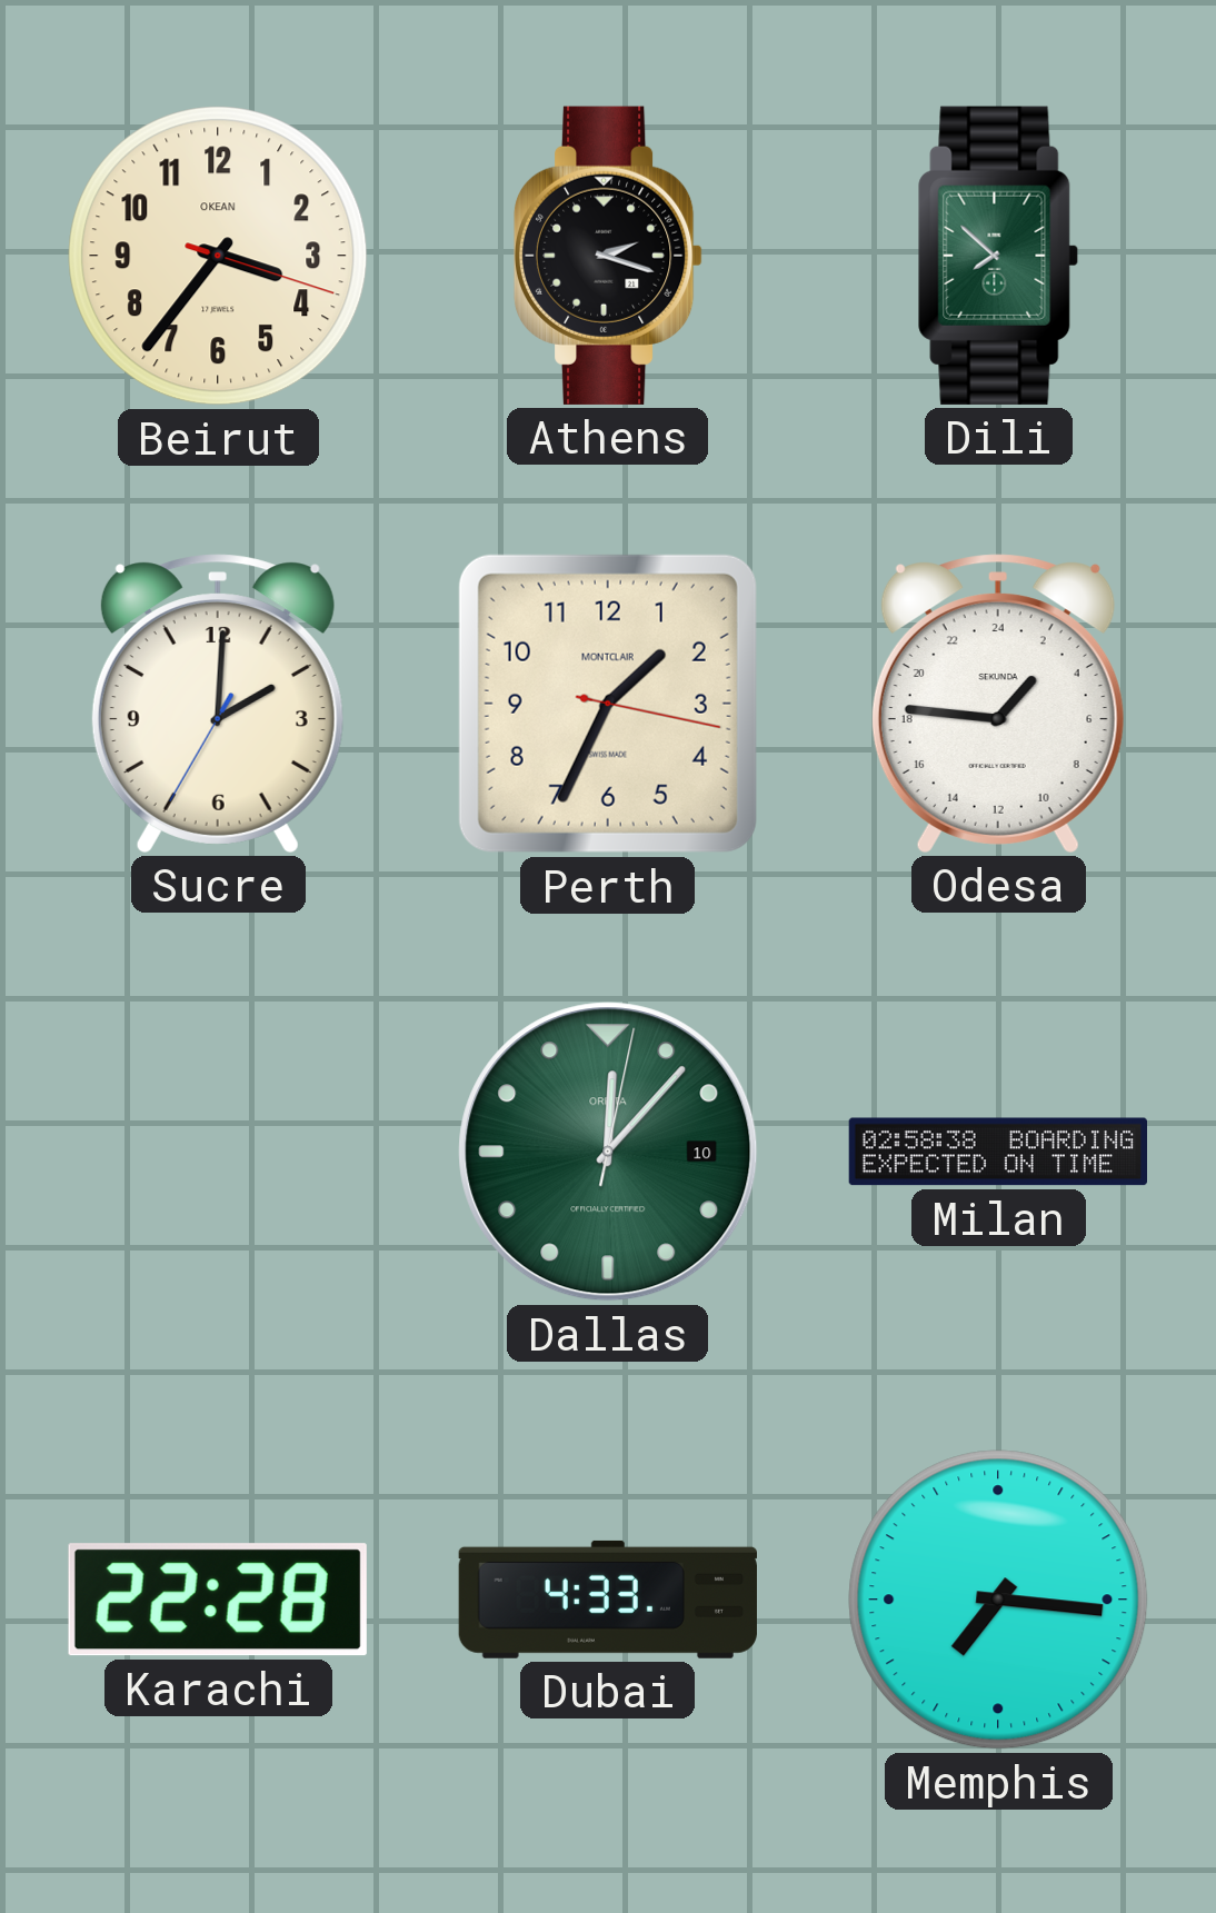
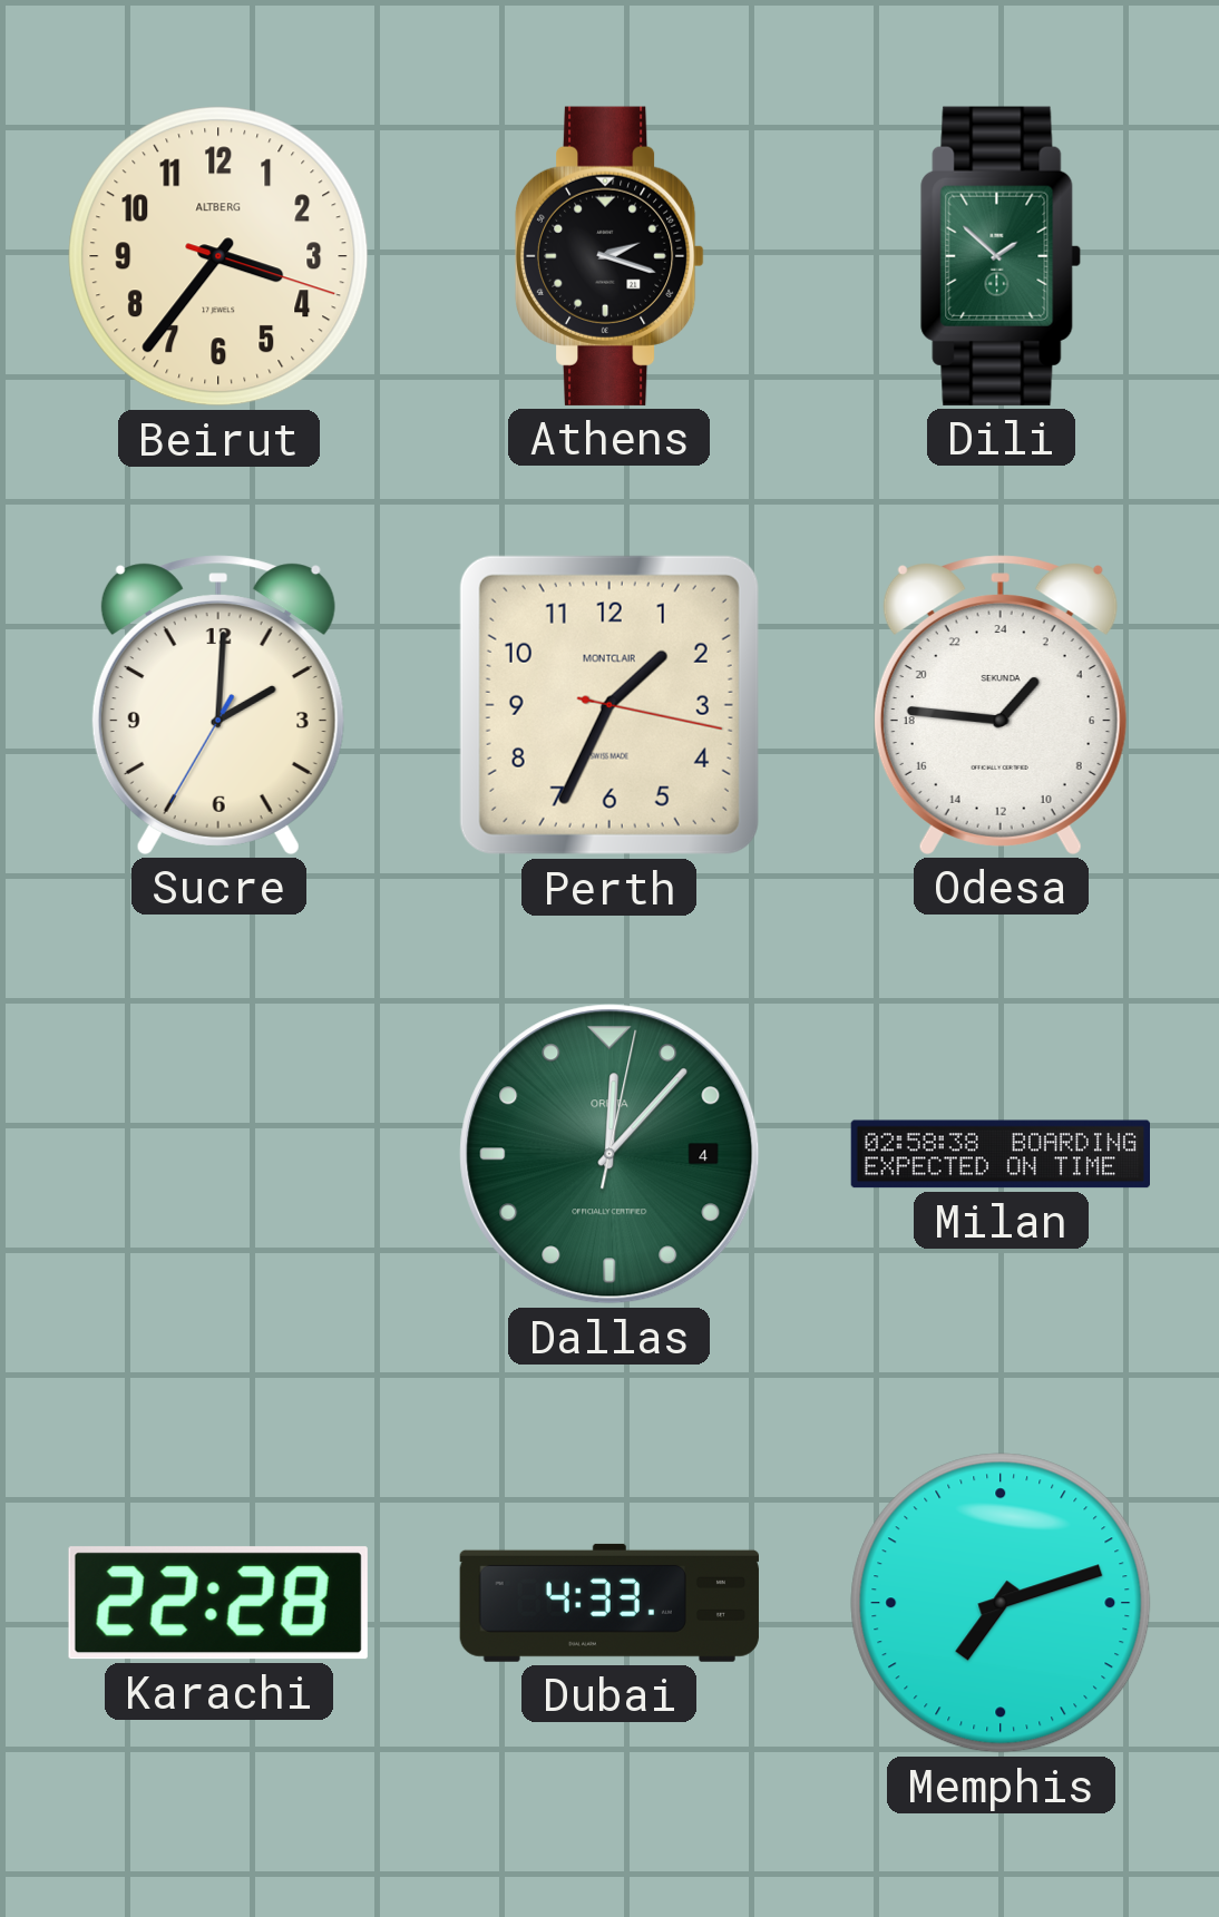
Beirut brand: OKEAN -> ALTBERG (218, 256)
Dili: 7:52 -> 1:52 (1001, 256)
Dallas date: 10 -> 4 (609, 1154)
Memphis: 7:16 -> 7:12 (1001, 1603)
